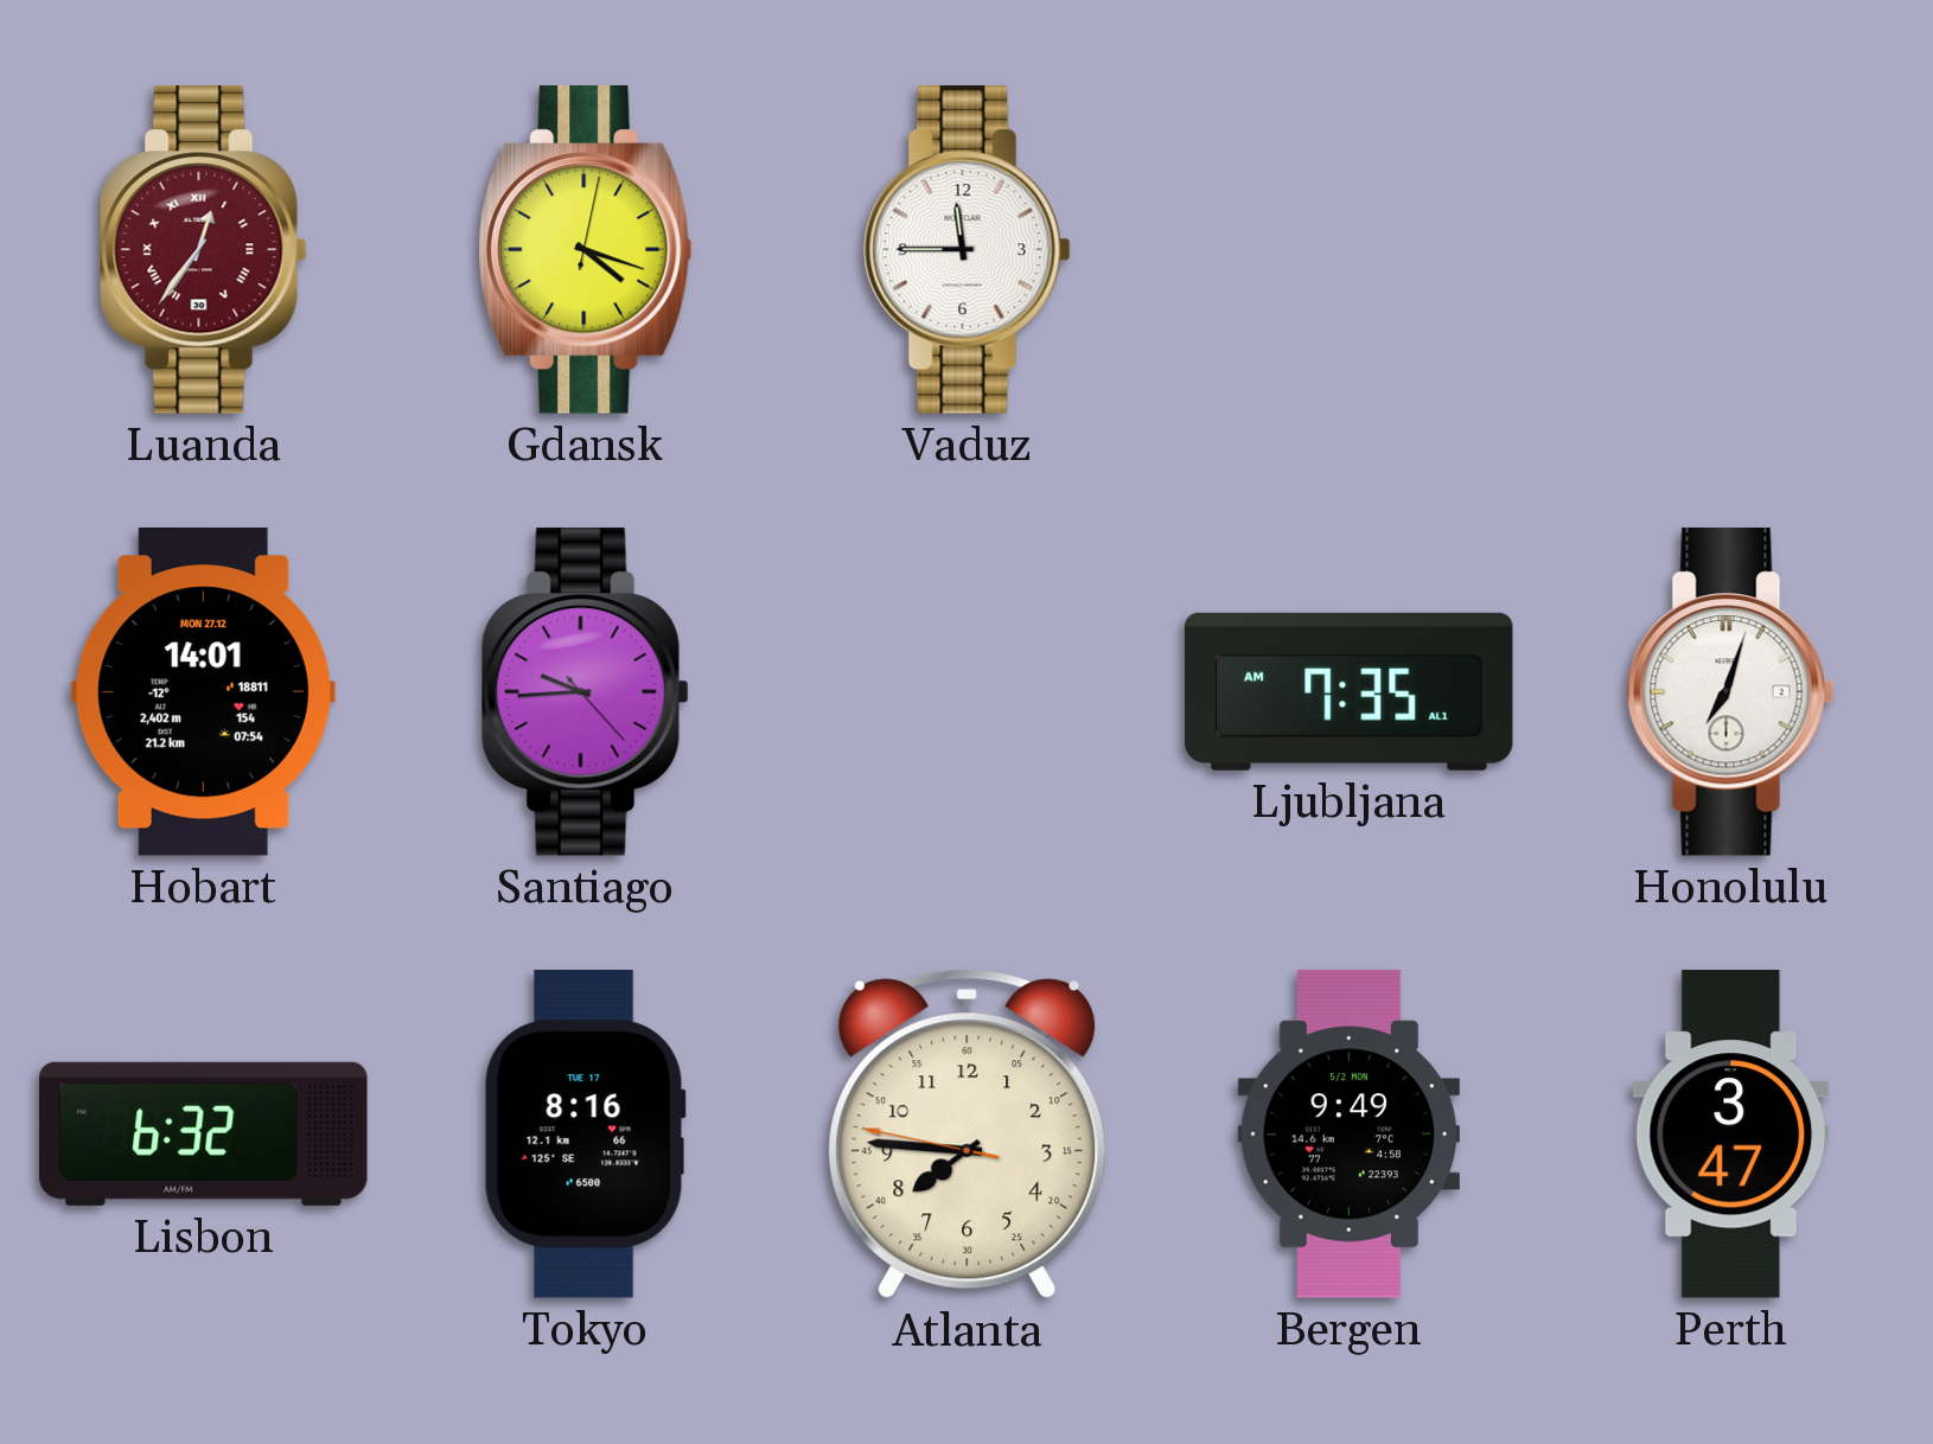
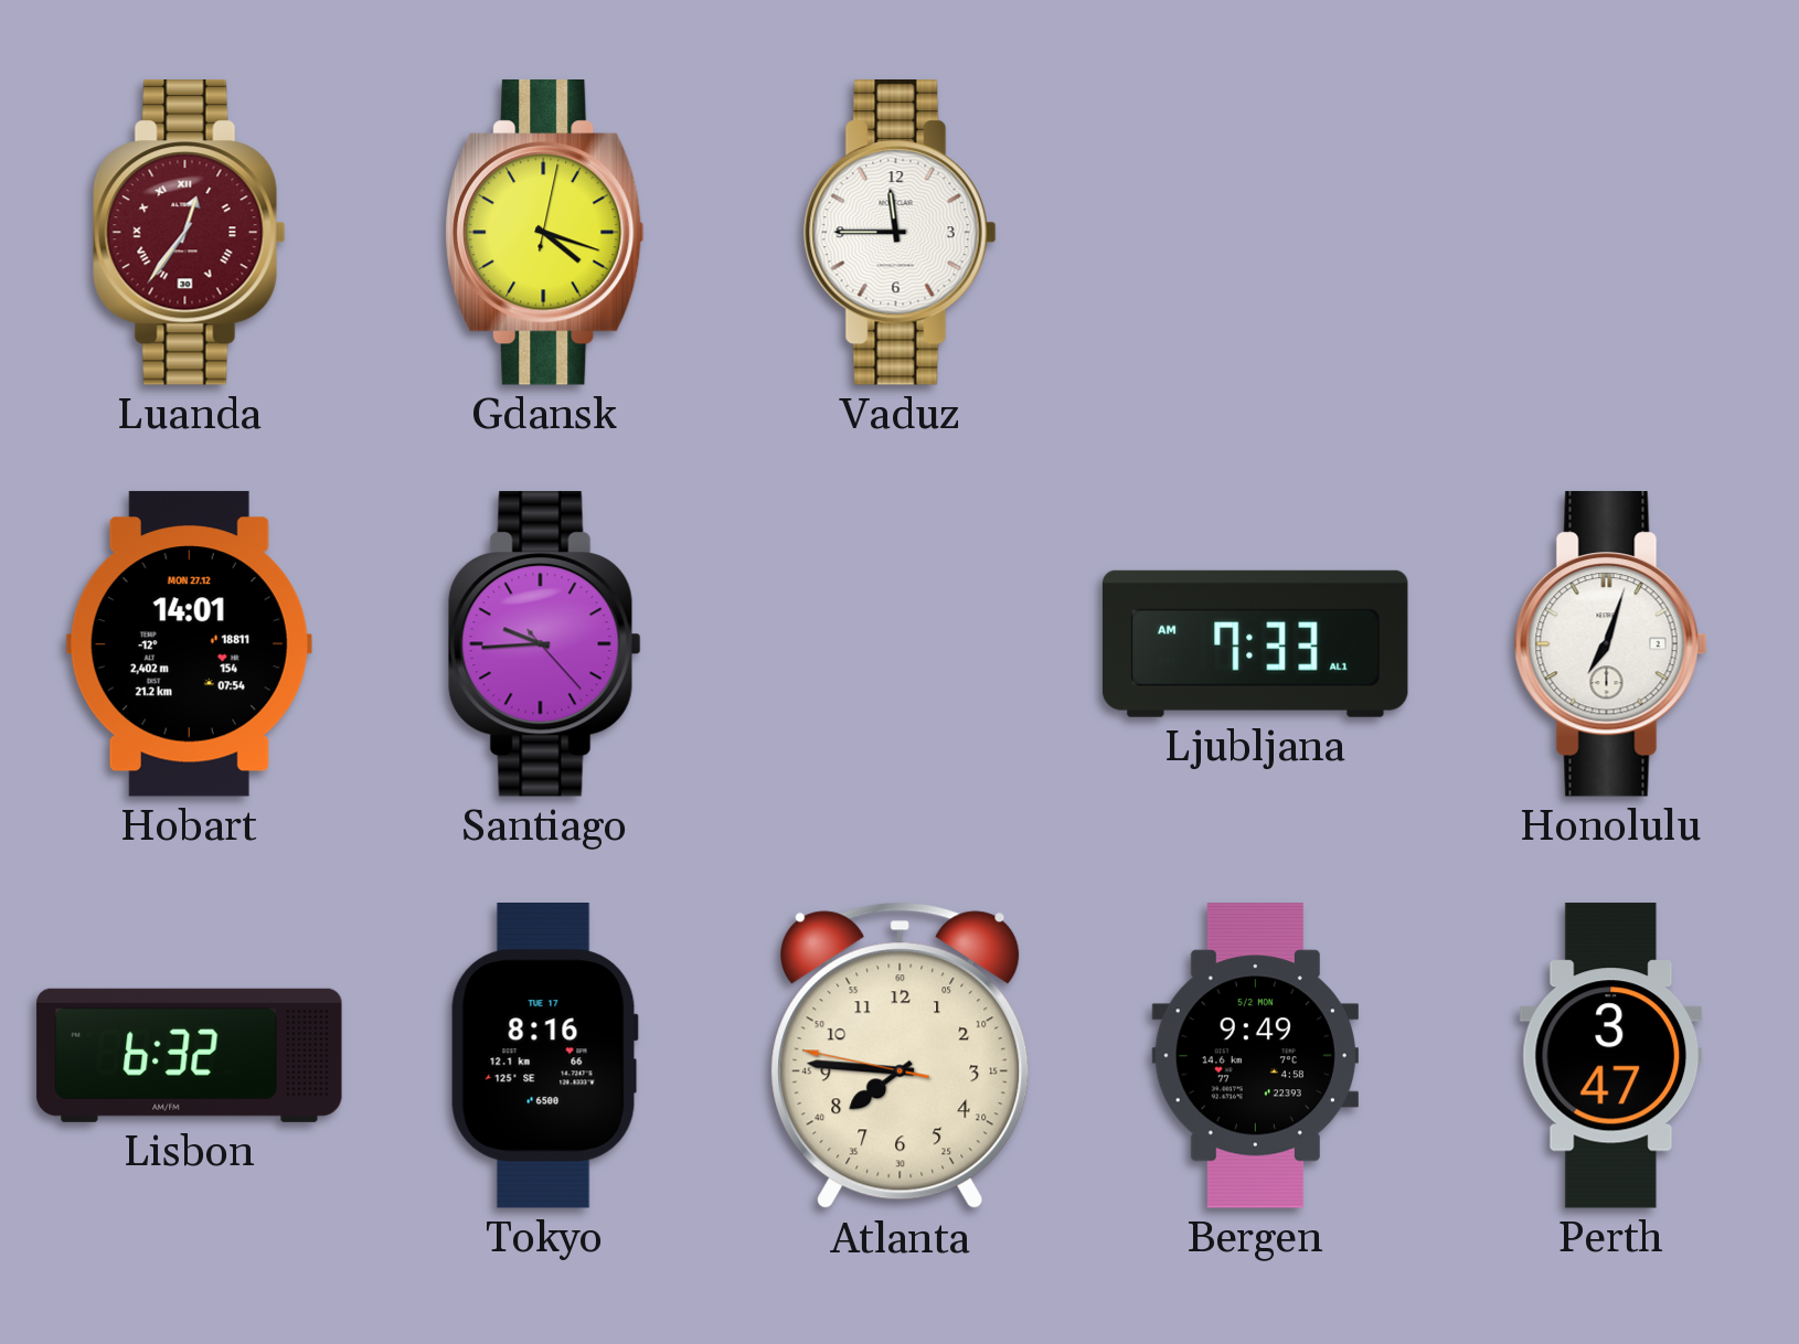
Ljubljana: 7:35 -> 7:33 (1255, 643)
